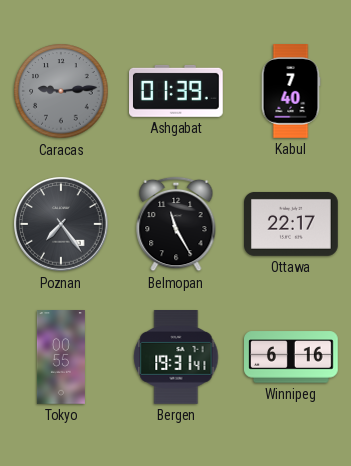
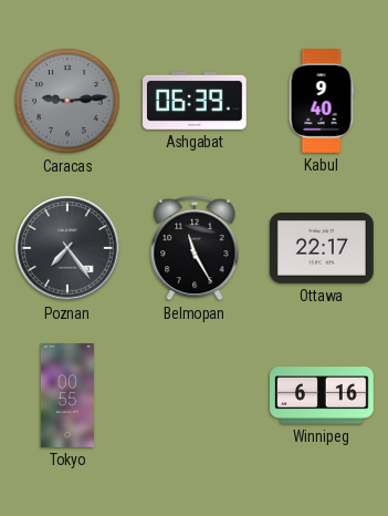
Ashgabat: 01:39 -> 06:39 (196, 101)
Kabul: 7:40 -> 9:40 (322, 101)
Bergen: 19:31 -> none (176, 358)
